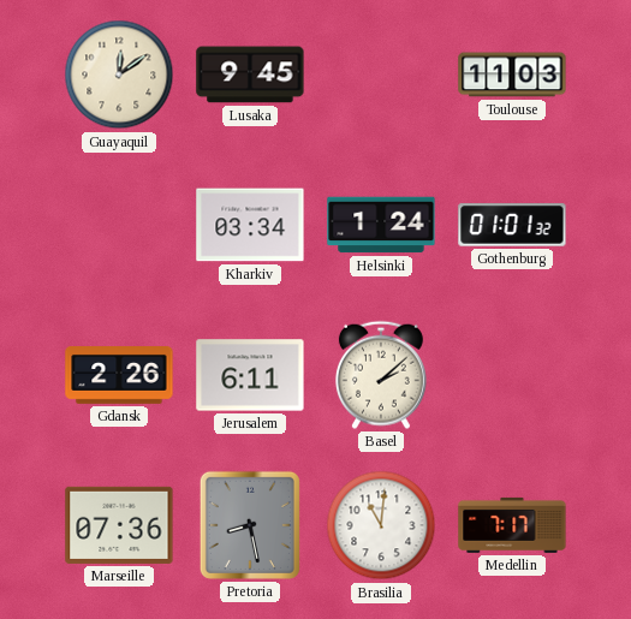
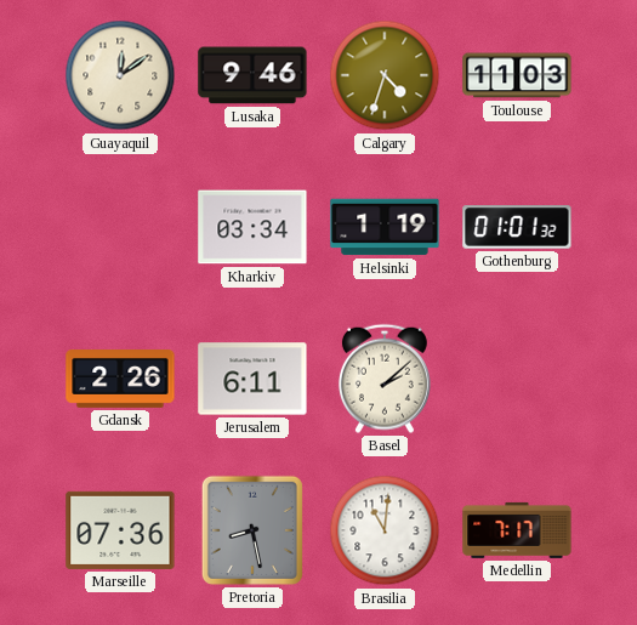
Lusaka: 9:45 -> 9:46 (252, 75)
Calgary: none -> 4:33 (385, 75)
Helsinki: 1:24 -> 1:19 (385, 227)
